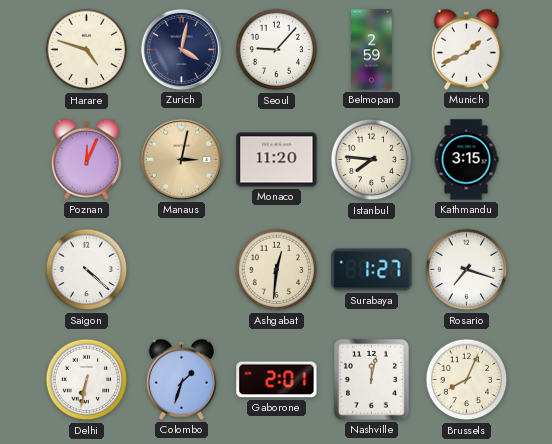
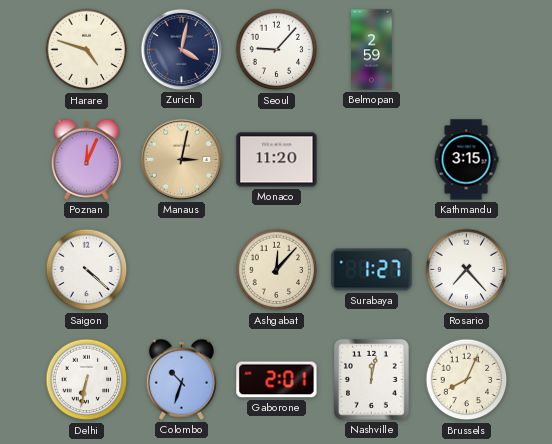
Munich: 1:41 -> none (466, 49)
Istanbul: 7:46 -> none (372, 160)
Ashgabat: 12:31 -> 12:07 (277, 270)
Rosario: 7:18 -> 7:23 (467, 270)
Colombo: 1:33 -> 10:33 (181, 379)
